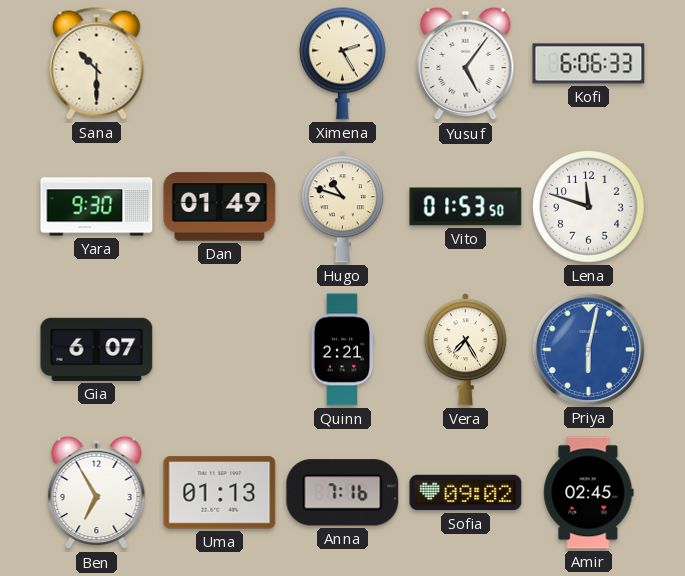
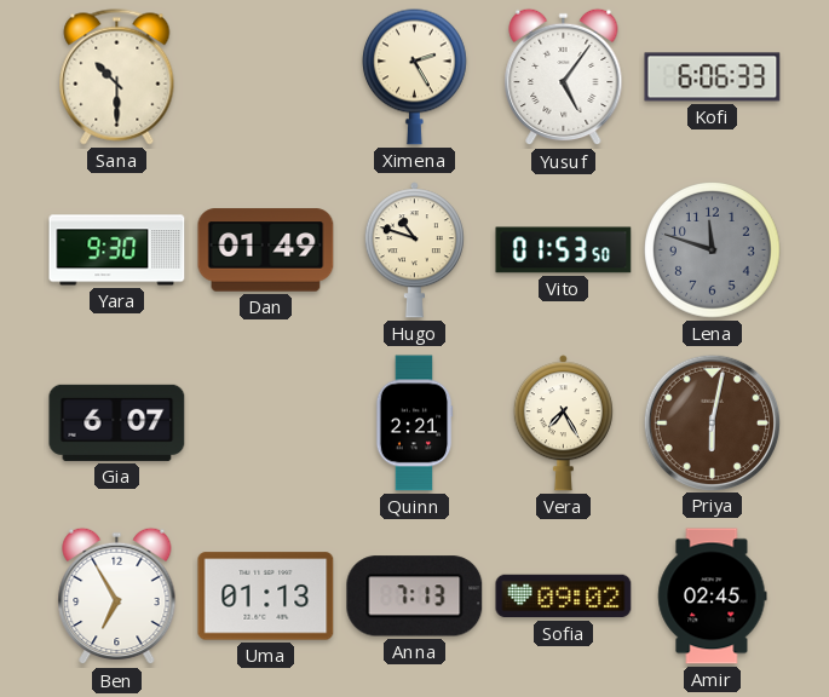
Lena dial: white -> grey (713, 250)
Priya dial: blue -> brown (712, 422)
Anna: 7:16 -> 7:13 (415, 597)
